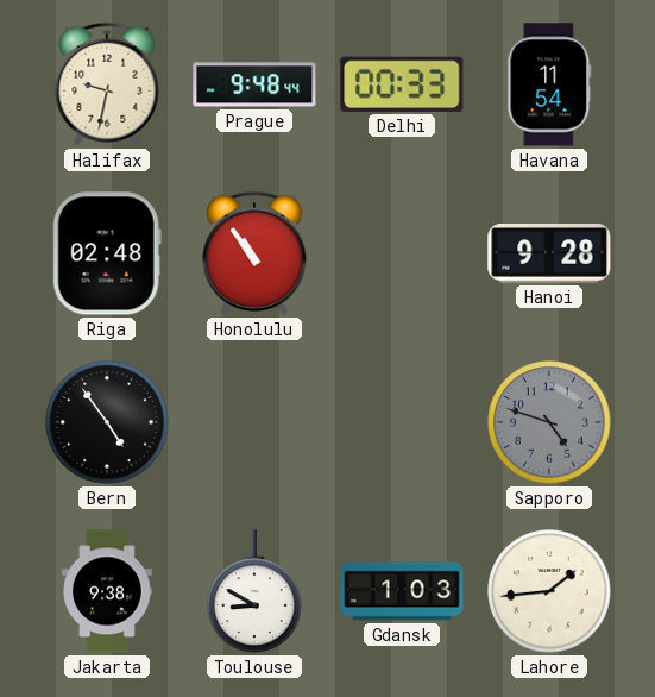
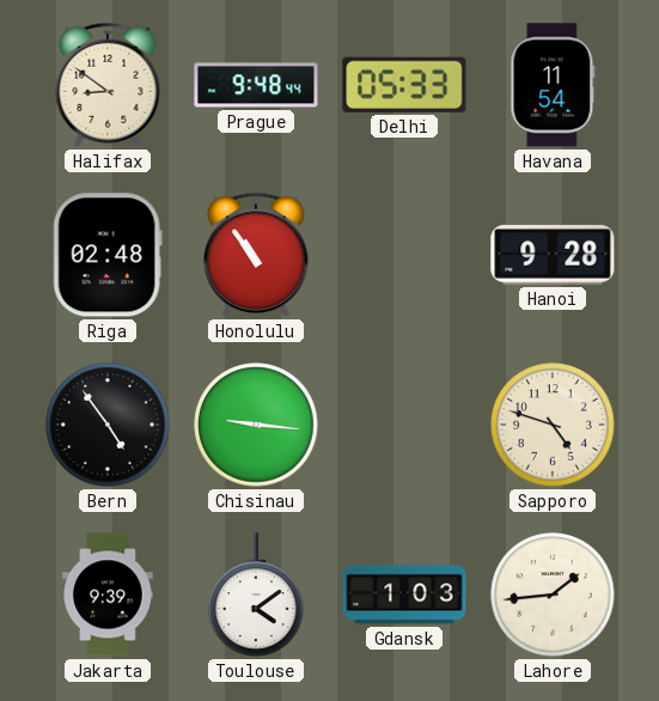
Halifax: 9:32 -> 8:51 (108, 85)
Delhi: 00:33 -> 05:33 (404, 85)
Chisinau: none -> 9:16 (256, 425)
Sapporo dial: grey -> cream (553, 425)
Jakarta: 9:38 -> 9:39 (108, 595)
Toulouse: 8:50 -> 4:09 (256, 595)
